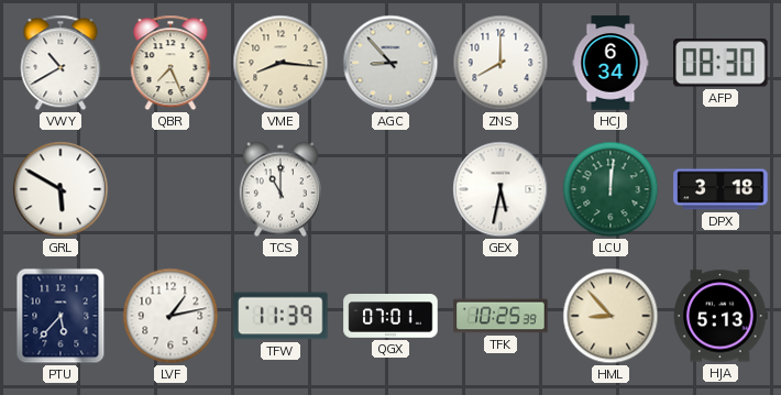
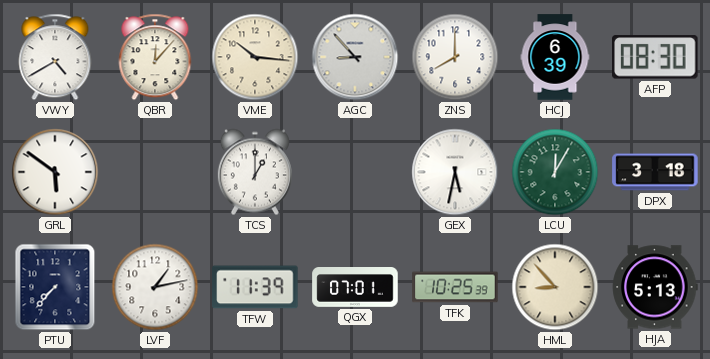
VWY: 10:40 -> 4:40 (55, 57)
QBR: 7:26 -> 12:07 (155, 57)
VME: 8:16 -> 10:16 (255, 57)
HCJ: 6:34 -> 6:39 (555, 57)
GRL: 5:50 -> 5:51 (55, 172)
TCS: 11:00 -> 1:00 (255, 172)
LCU: 12:01 -> 12:05 (555, 172)
PTU: 5:37 -> 7:37 (55, 287)
